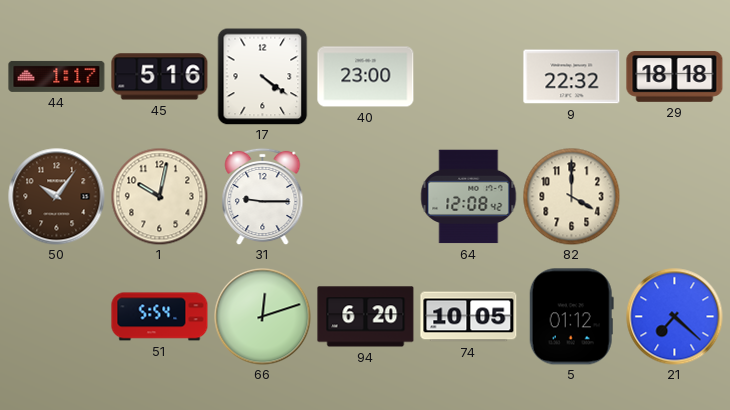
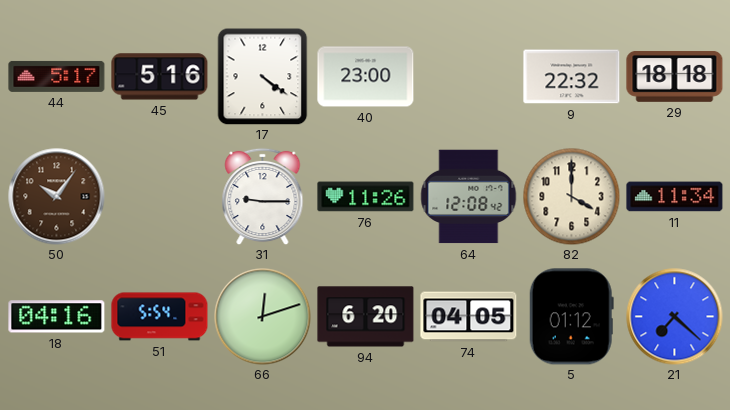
44: 1:17 -> 5:17 (57, 76)
1: 10:02 -> none (159, 196)
76: none -> 11:26 (366, 197)
11: none -> 11:34 (675, 197)
18: none -> 04:16 (57, 317)
74: 10:05 -> 04:05 (469, 317)
